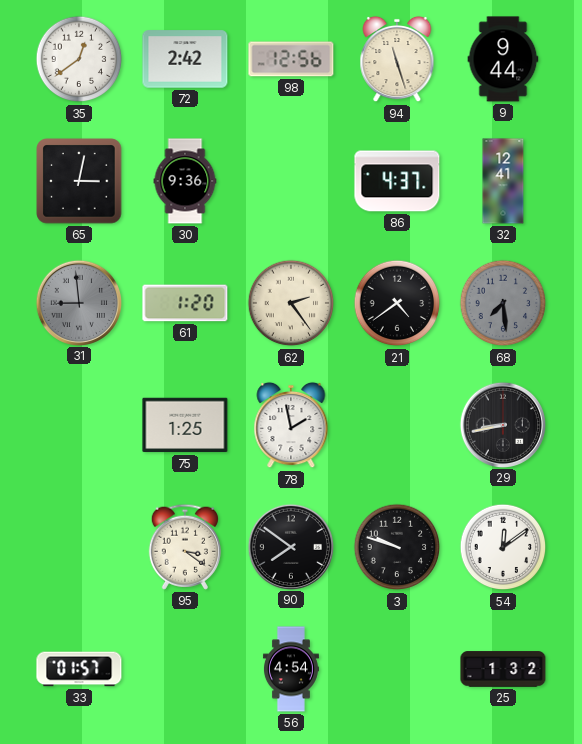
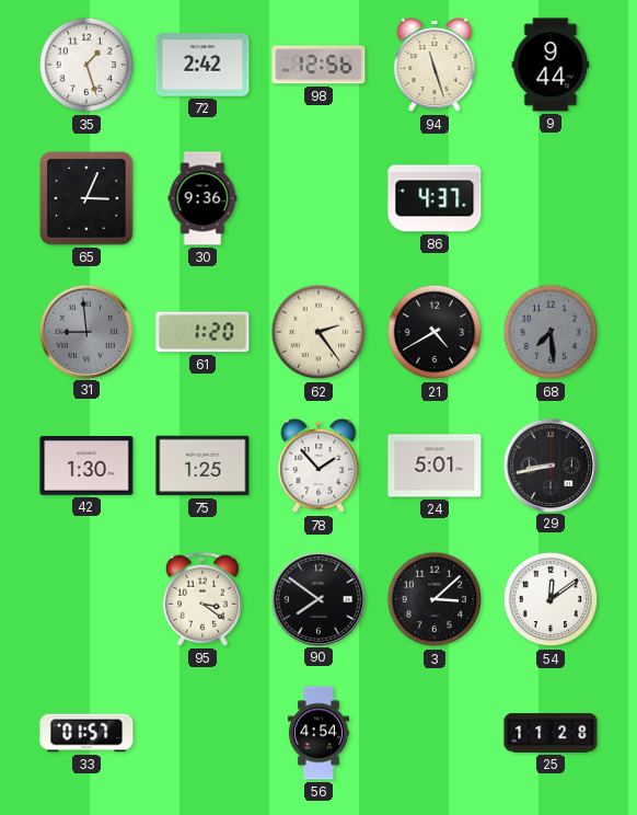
35: 12:39 -> 1:27 (86, 65)
65: 3:02 -> 3:04 (86, 198)
32: 12:41 -> none (503, 181)
21: 4:39 -> 4:40 (435, 332)
42: none -> 1:30 (86, 466)
78: 1:58 -> 1:53 (319, 466)
24: none -> 5:01 (435, 466)
3: 9:48 -> 3:08 (435, 599)
25: 1:32 -> 11:28 (551, 733)
